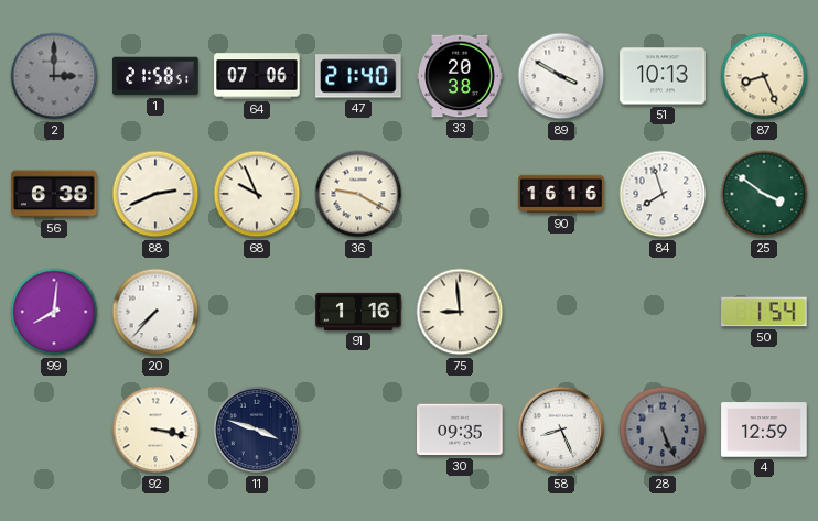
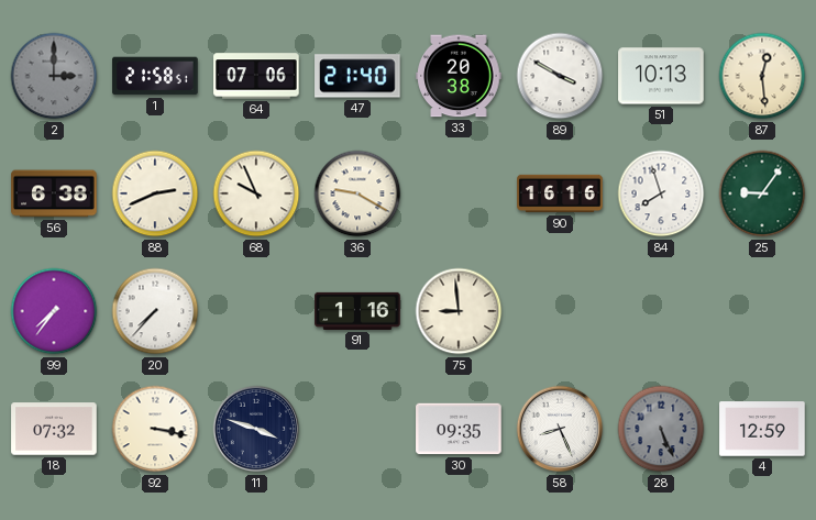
87: 8:26 -> 12:29 (762, 76)
25: 3:51 -> 9:06 (762, 193)
99: 8:01 -> 7:36 (54, 311)
50: 1:54 -> none (764, 312)
18: none -> 07:32 (54, 429)
